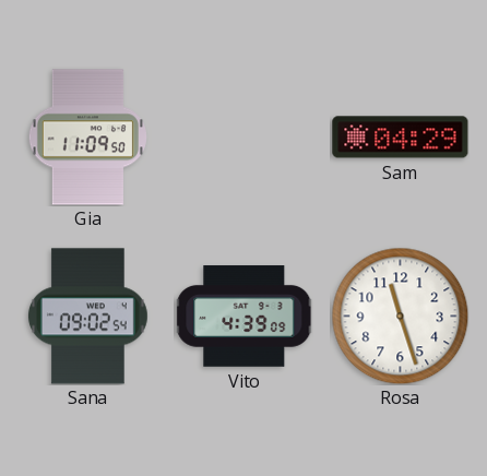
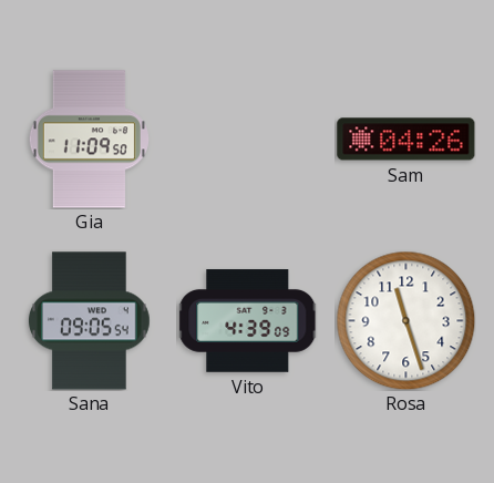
Sam: 04:29 -> 04:26 (406, 140)
Sana: 09:02 -> 09:05 (89, 321)
